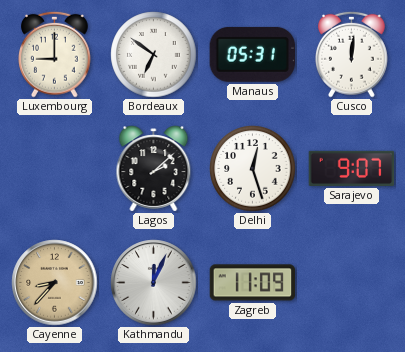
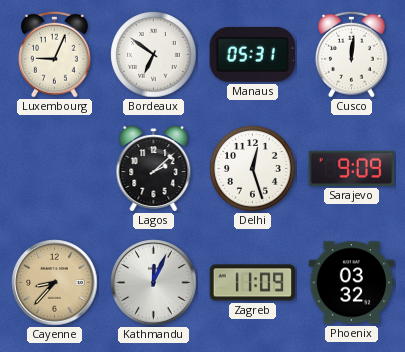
Luxembourg: 9:00 -> 9:04 (55, 54)
Sarajevo: 9:07 -> 9:09 (352, 168)
Phoenix: none -> 03:32 (352, 283)
